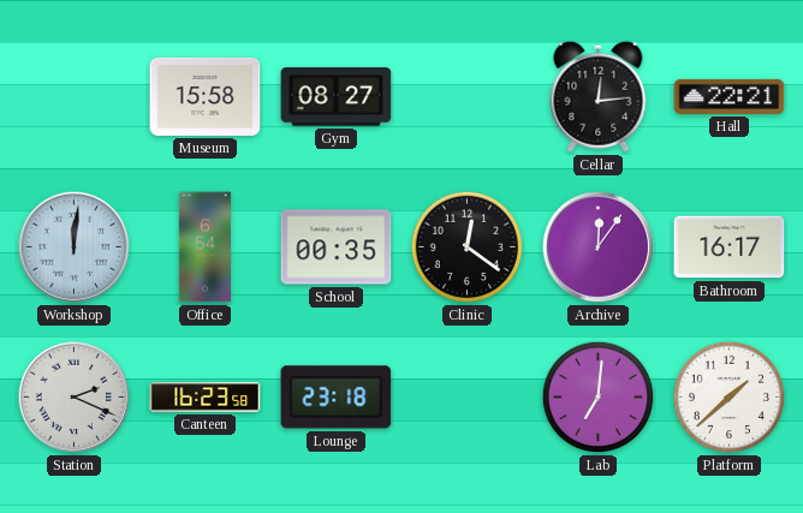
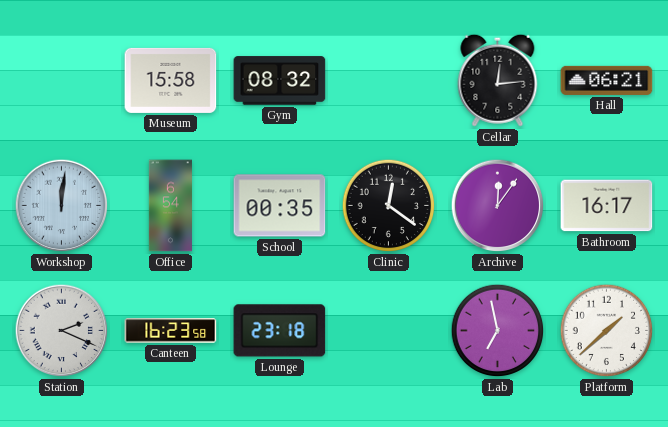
Gym: 08:27 -> 08:32 (280, 81)
Hall: 22:21 -> 06:21 (607, 80)
Lab: 7:01 -> 6:58 (498, 331)
